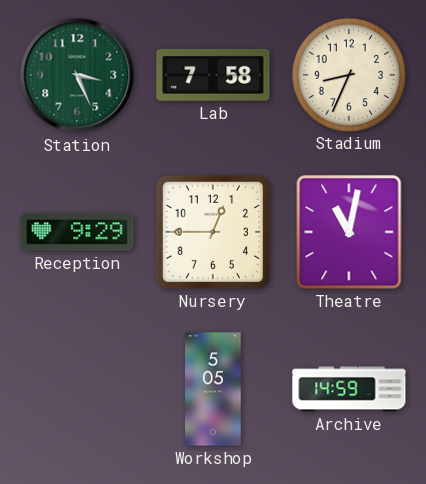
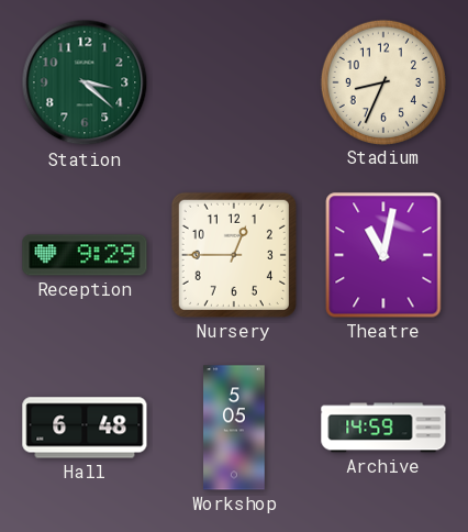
Station: 3:26 -> 3:22 (85, 82)
Lab: 7:58 -> none (213, 75)
Hall: none -> 6:48 (85, 428)
